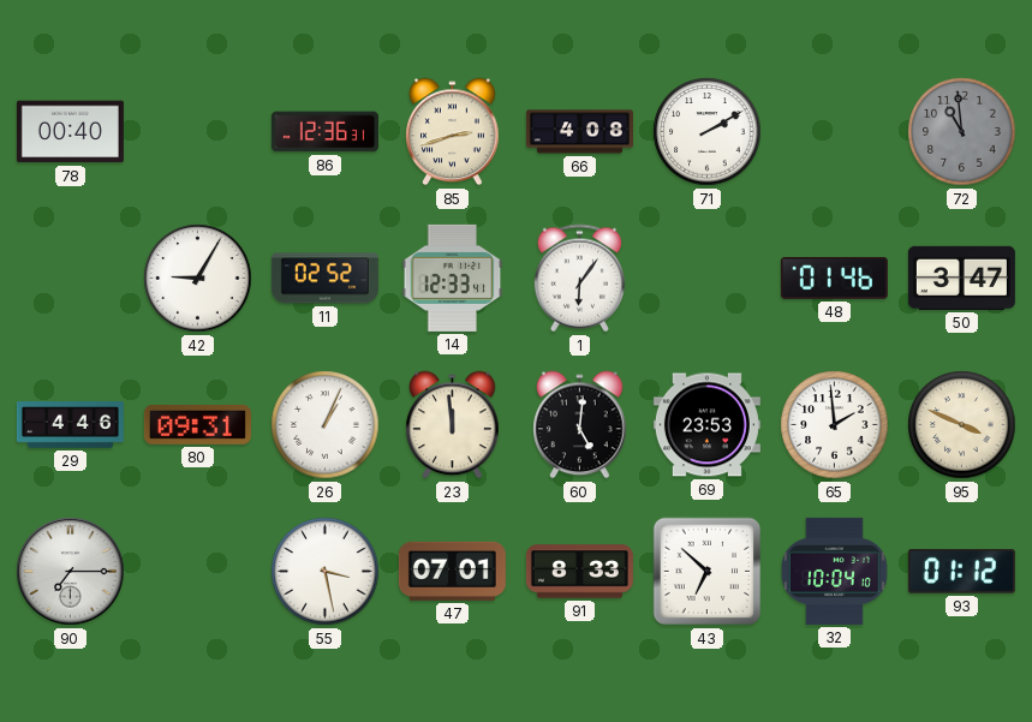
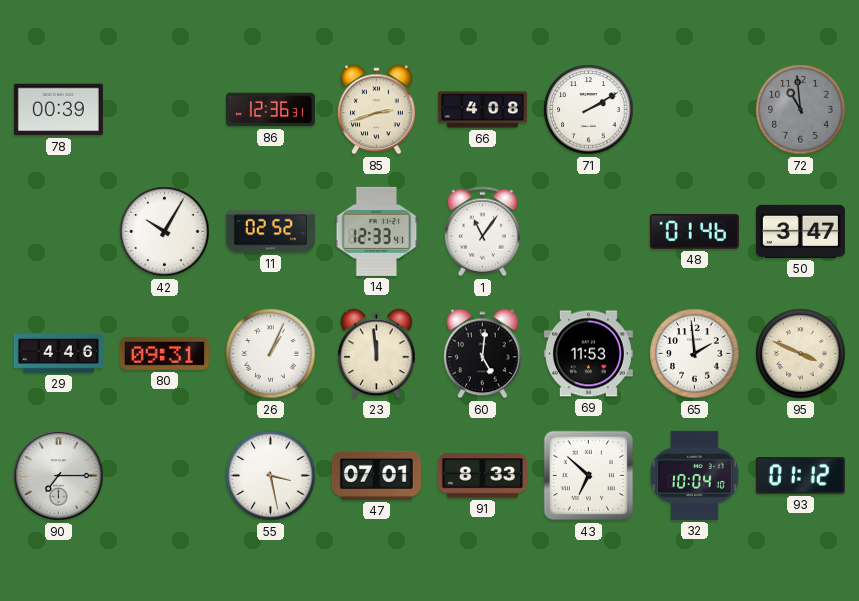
78: 00:40 -> 00:39 (58, 110)
42: 9:05 -> 10:05 (165, 232)
1: 6:06 -> 11:06 (482, 232)
69: 23:53 -> 11:53 (588, 354)
